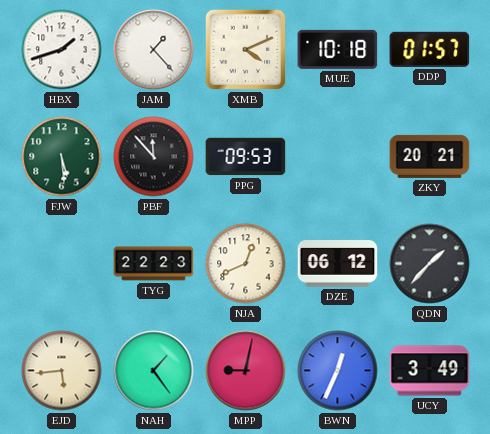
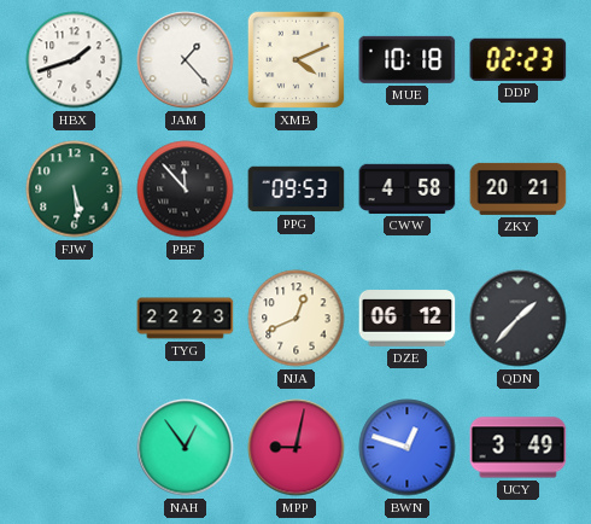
DDP: 01:57 -> 02:23 (519, 59)
CWW: none -> 4:58 (408, 188)
EJD: 5:44 -> none (62, 371)
NAH: 1:24 -> 12:54 (186, 448)
BWN: 12:34 -> 12:48 (408, 448)
